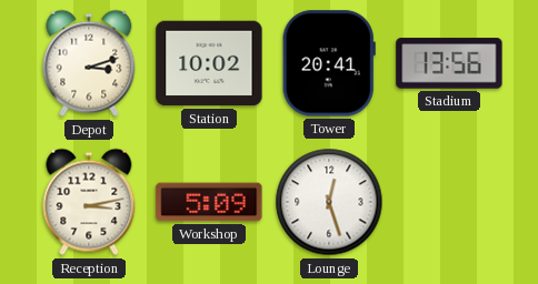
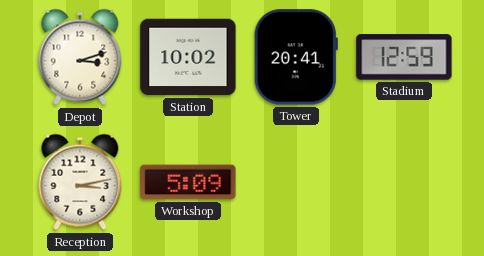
Stadium: 13:56 -> 12:59 (404, 57)
Lounge: 12:27 -> none (329, 202)
